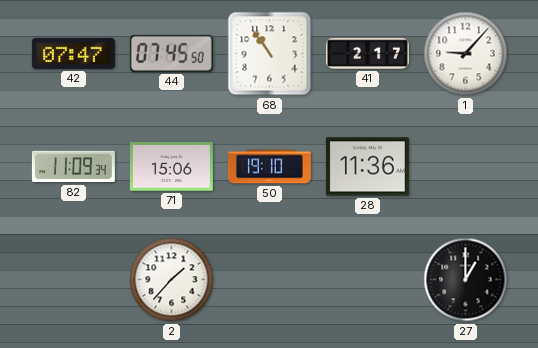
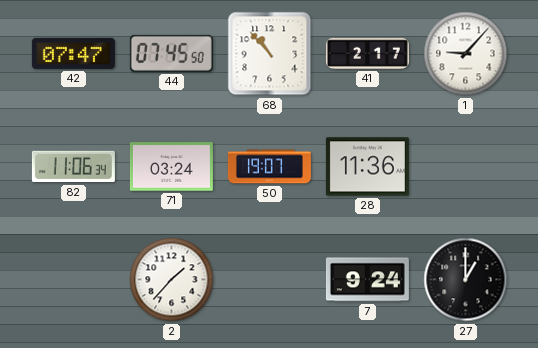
68: 10:54 -> 10:53 (270, 54)
82: 11:09 -> 11:06 (73, 167)
71: 15:06 -> 03:24 (171, 167)
50: 19:10 -> 19:07 (269, 167)
7: none -> 9:24 (367, 280)
